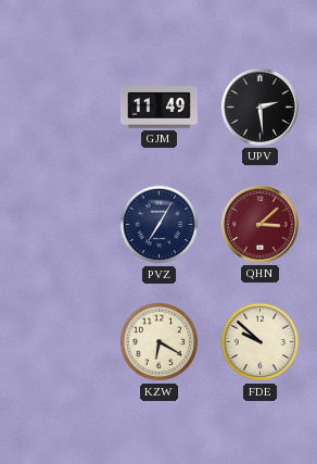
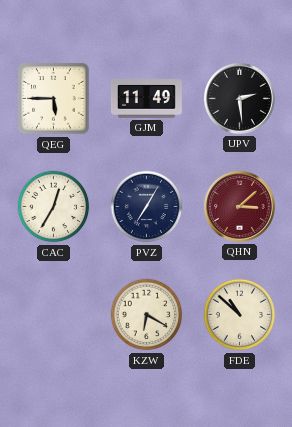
QEG: none -> 5:45 (54, 99)
CAC: none -> 12:35 (54, 207)
FDE: 9:52 -> 10:52 (240, 315)
